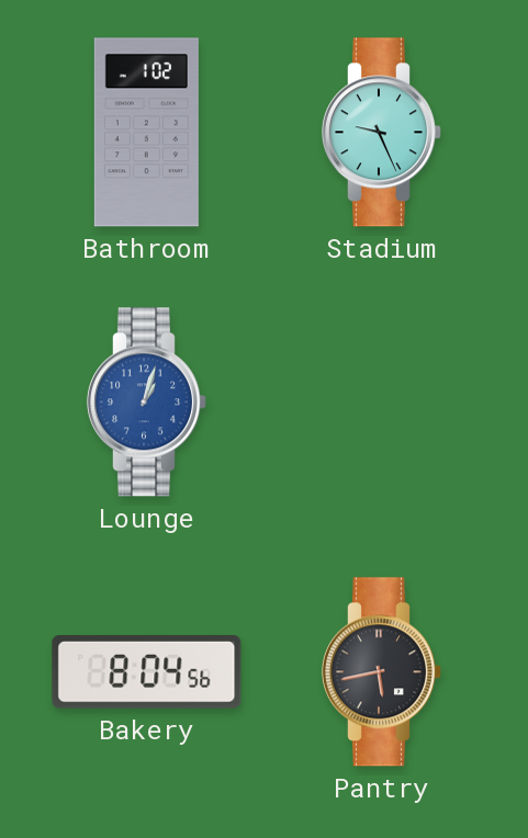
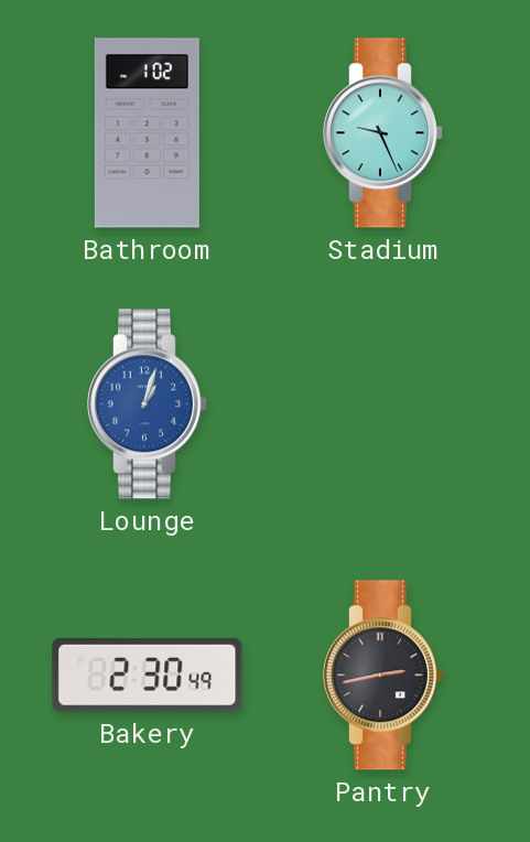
Bakery: 8:04 -> 2:30 (148, 676)
Pantry: 5:43 -> 2:43 (382, 676)
